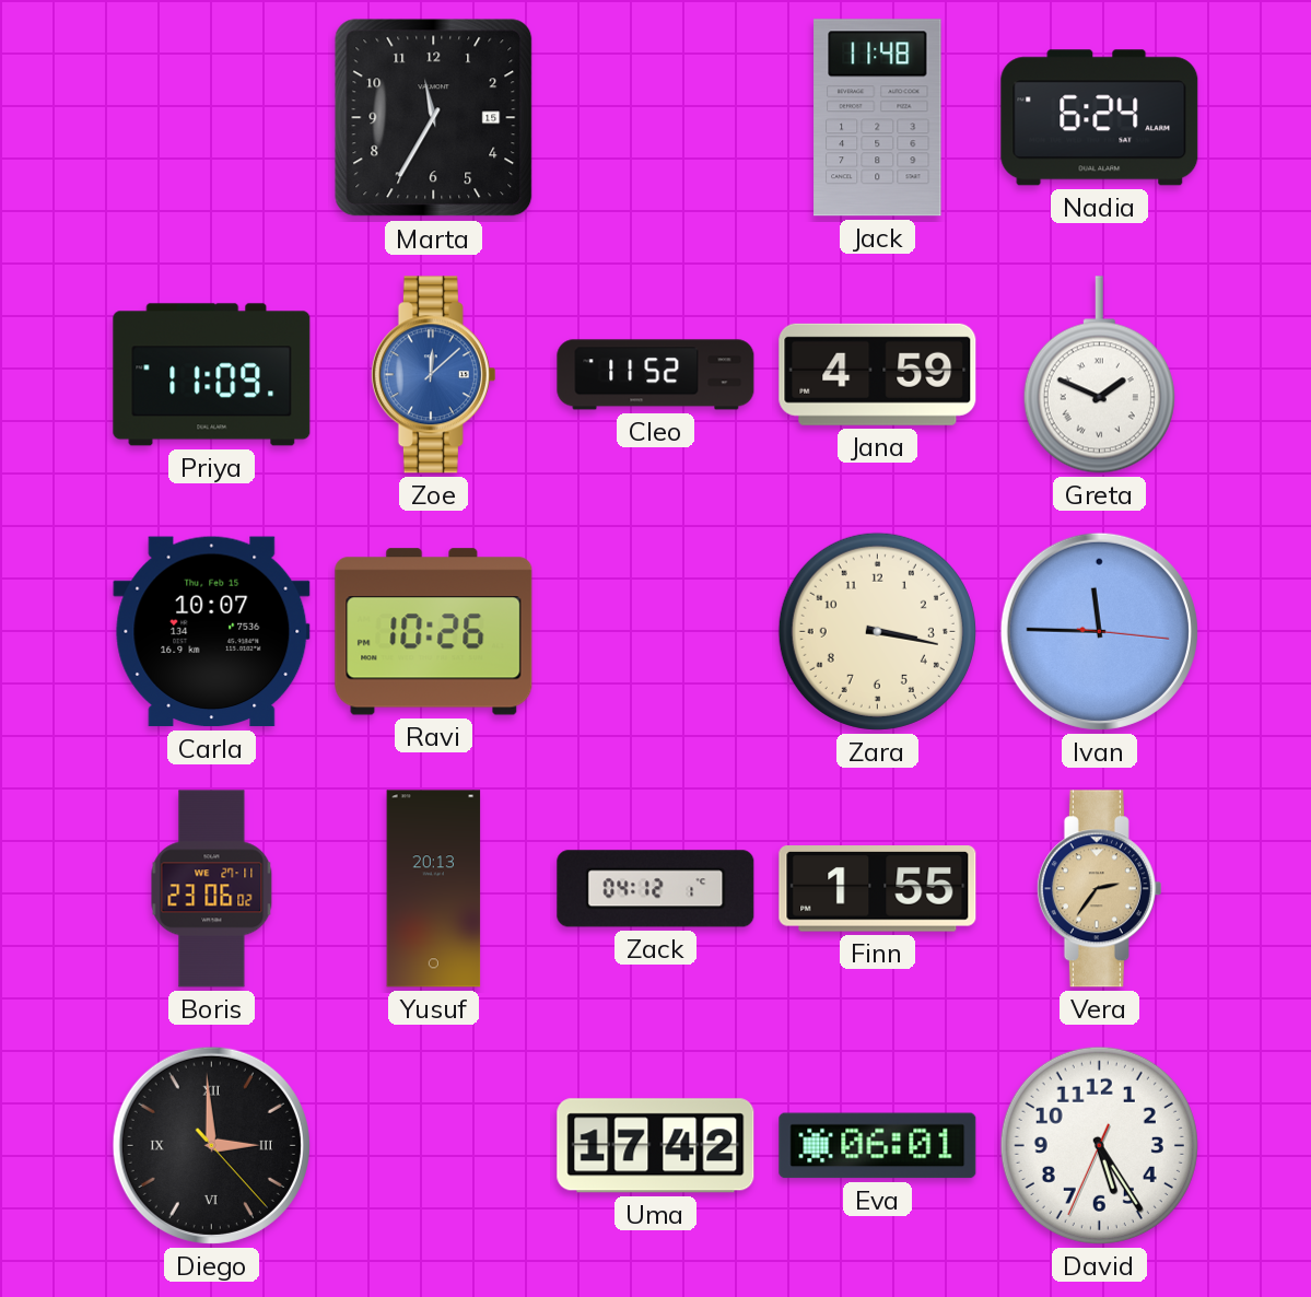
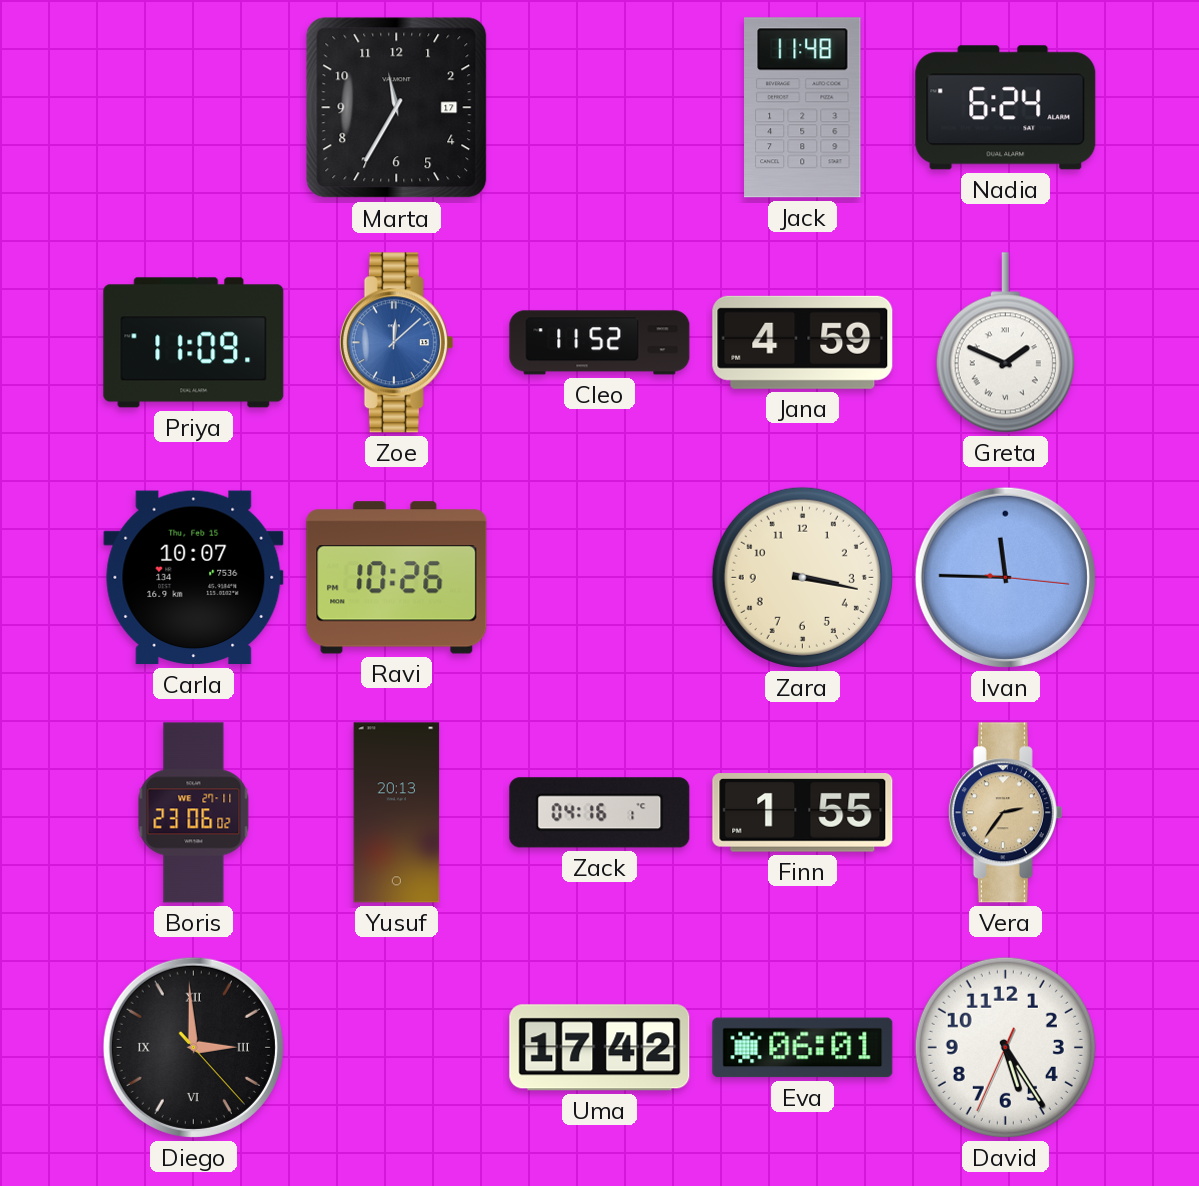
Marta date: 15 -> 17 (397, 108)
Zack: 04:12 -> 04:16 (600, 813)
